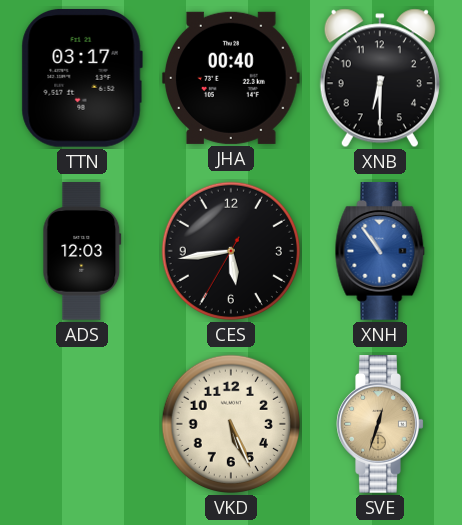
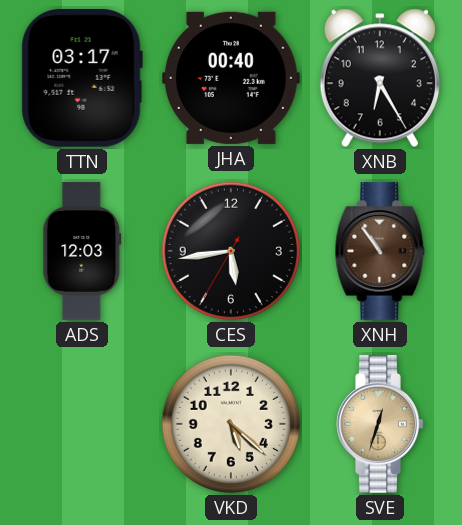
XNB: 6:30 -> 6:25 (380, 78)
XNH dial: blue -> brown (380, 251)
VKD: 5:26 -> 5:22 (231, 424)
